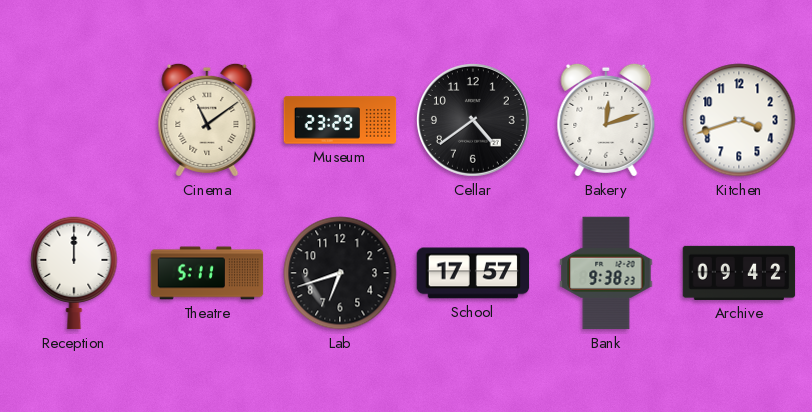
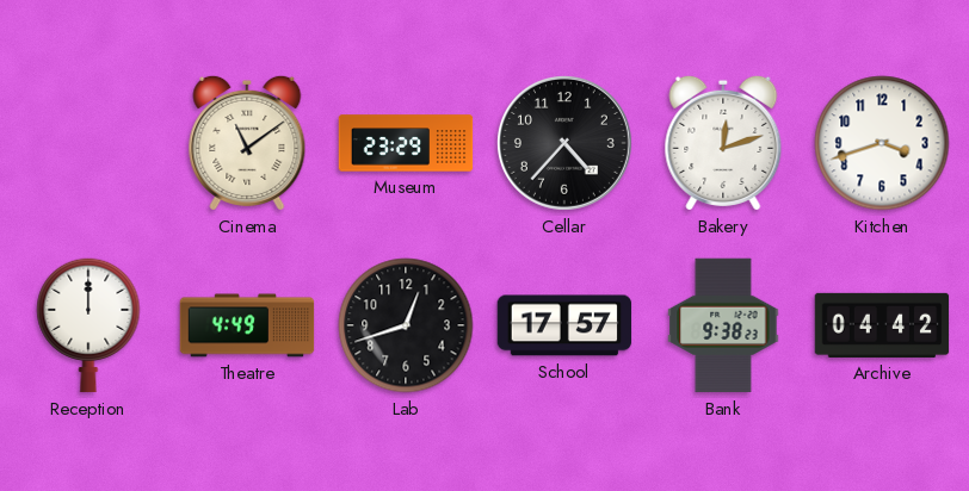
Cellar: 4:39 -> 4:37 (564, 143)
Theatre: 5:11 -> 4:49 (247, 325)
Lab: 6:42 -> 12:42 (406, 325)
Archive: 09:42 -> 04:42 (882, 325)
